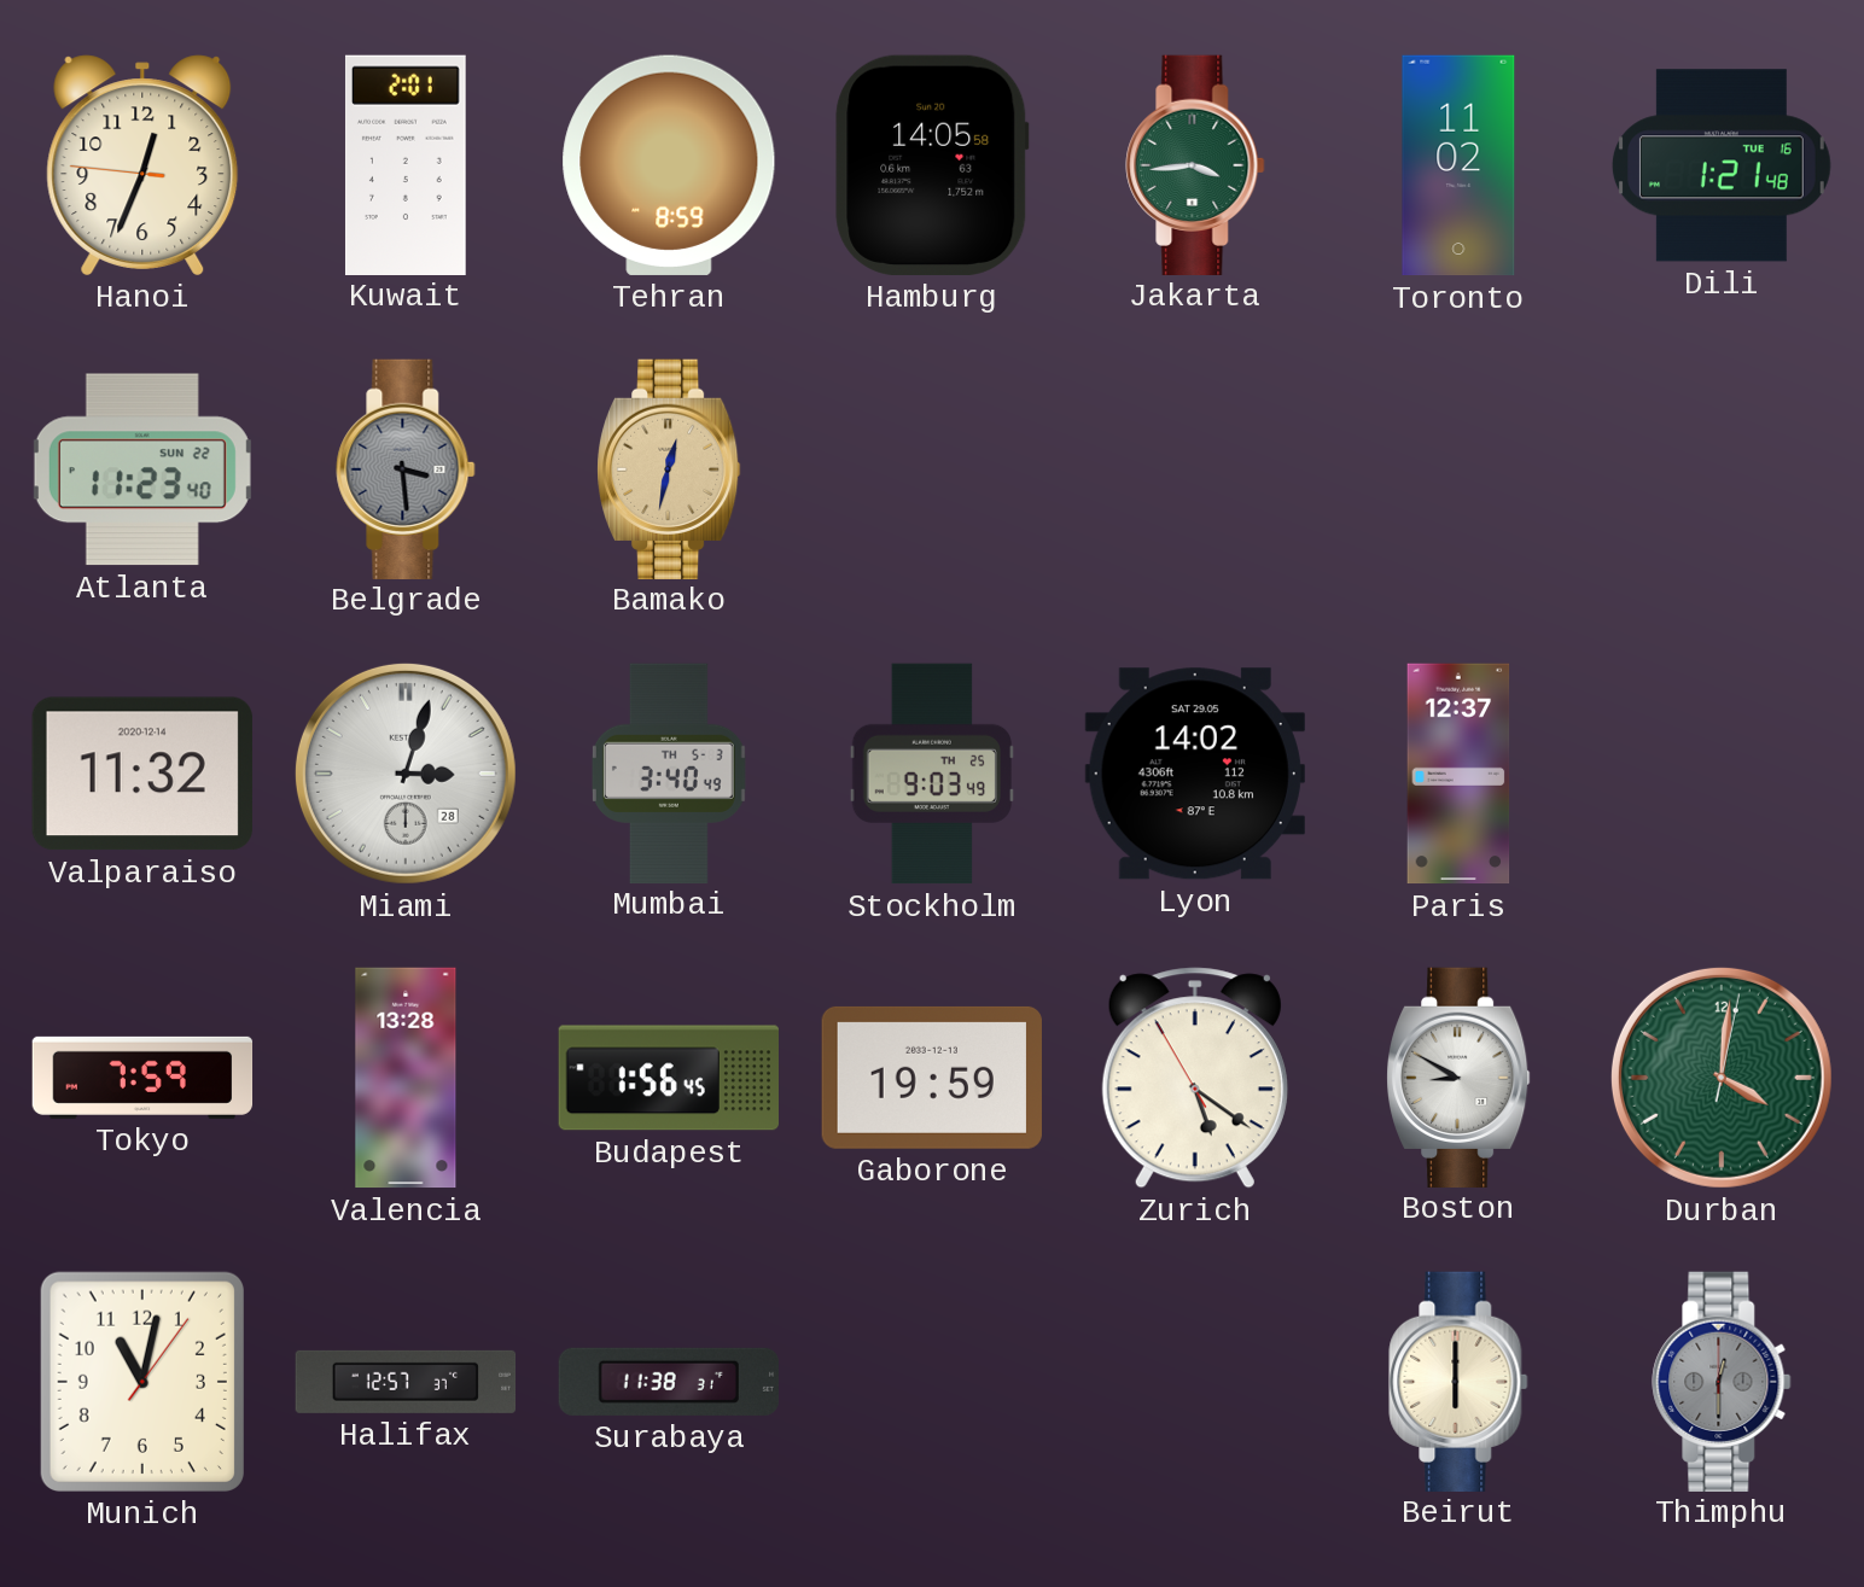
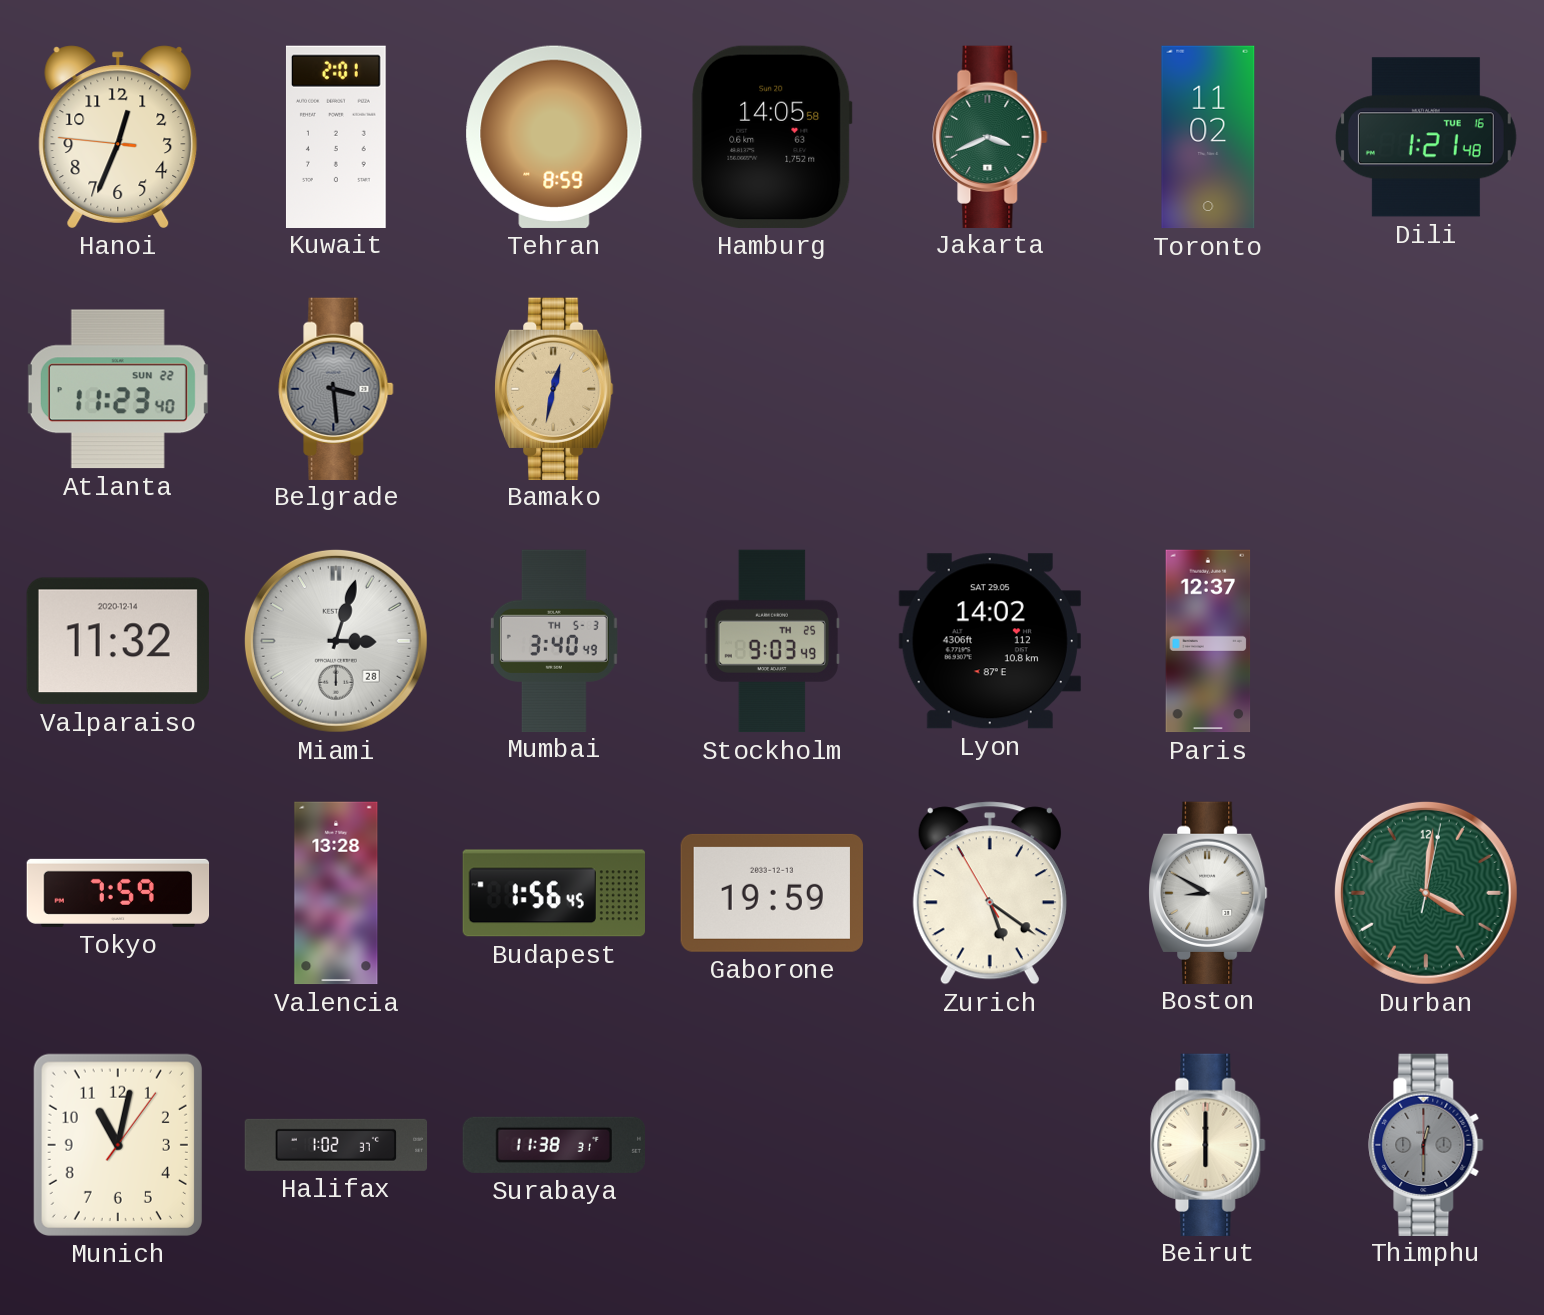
Jakarta: 3:44 -> 3:41 (990, 136)
Halifax: 12:57 -> 1:02 (336, 1145)
